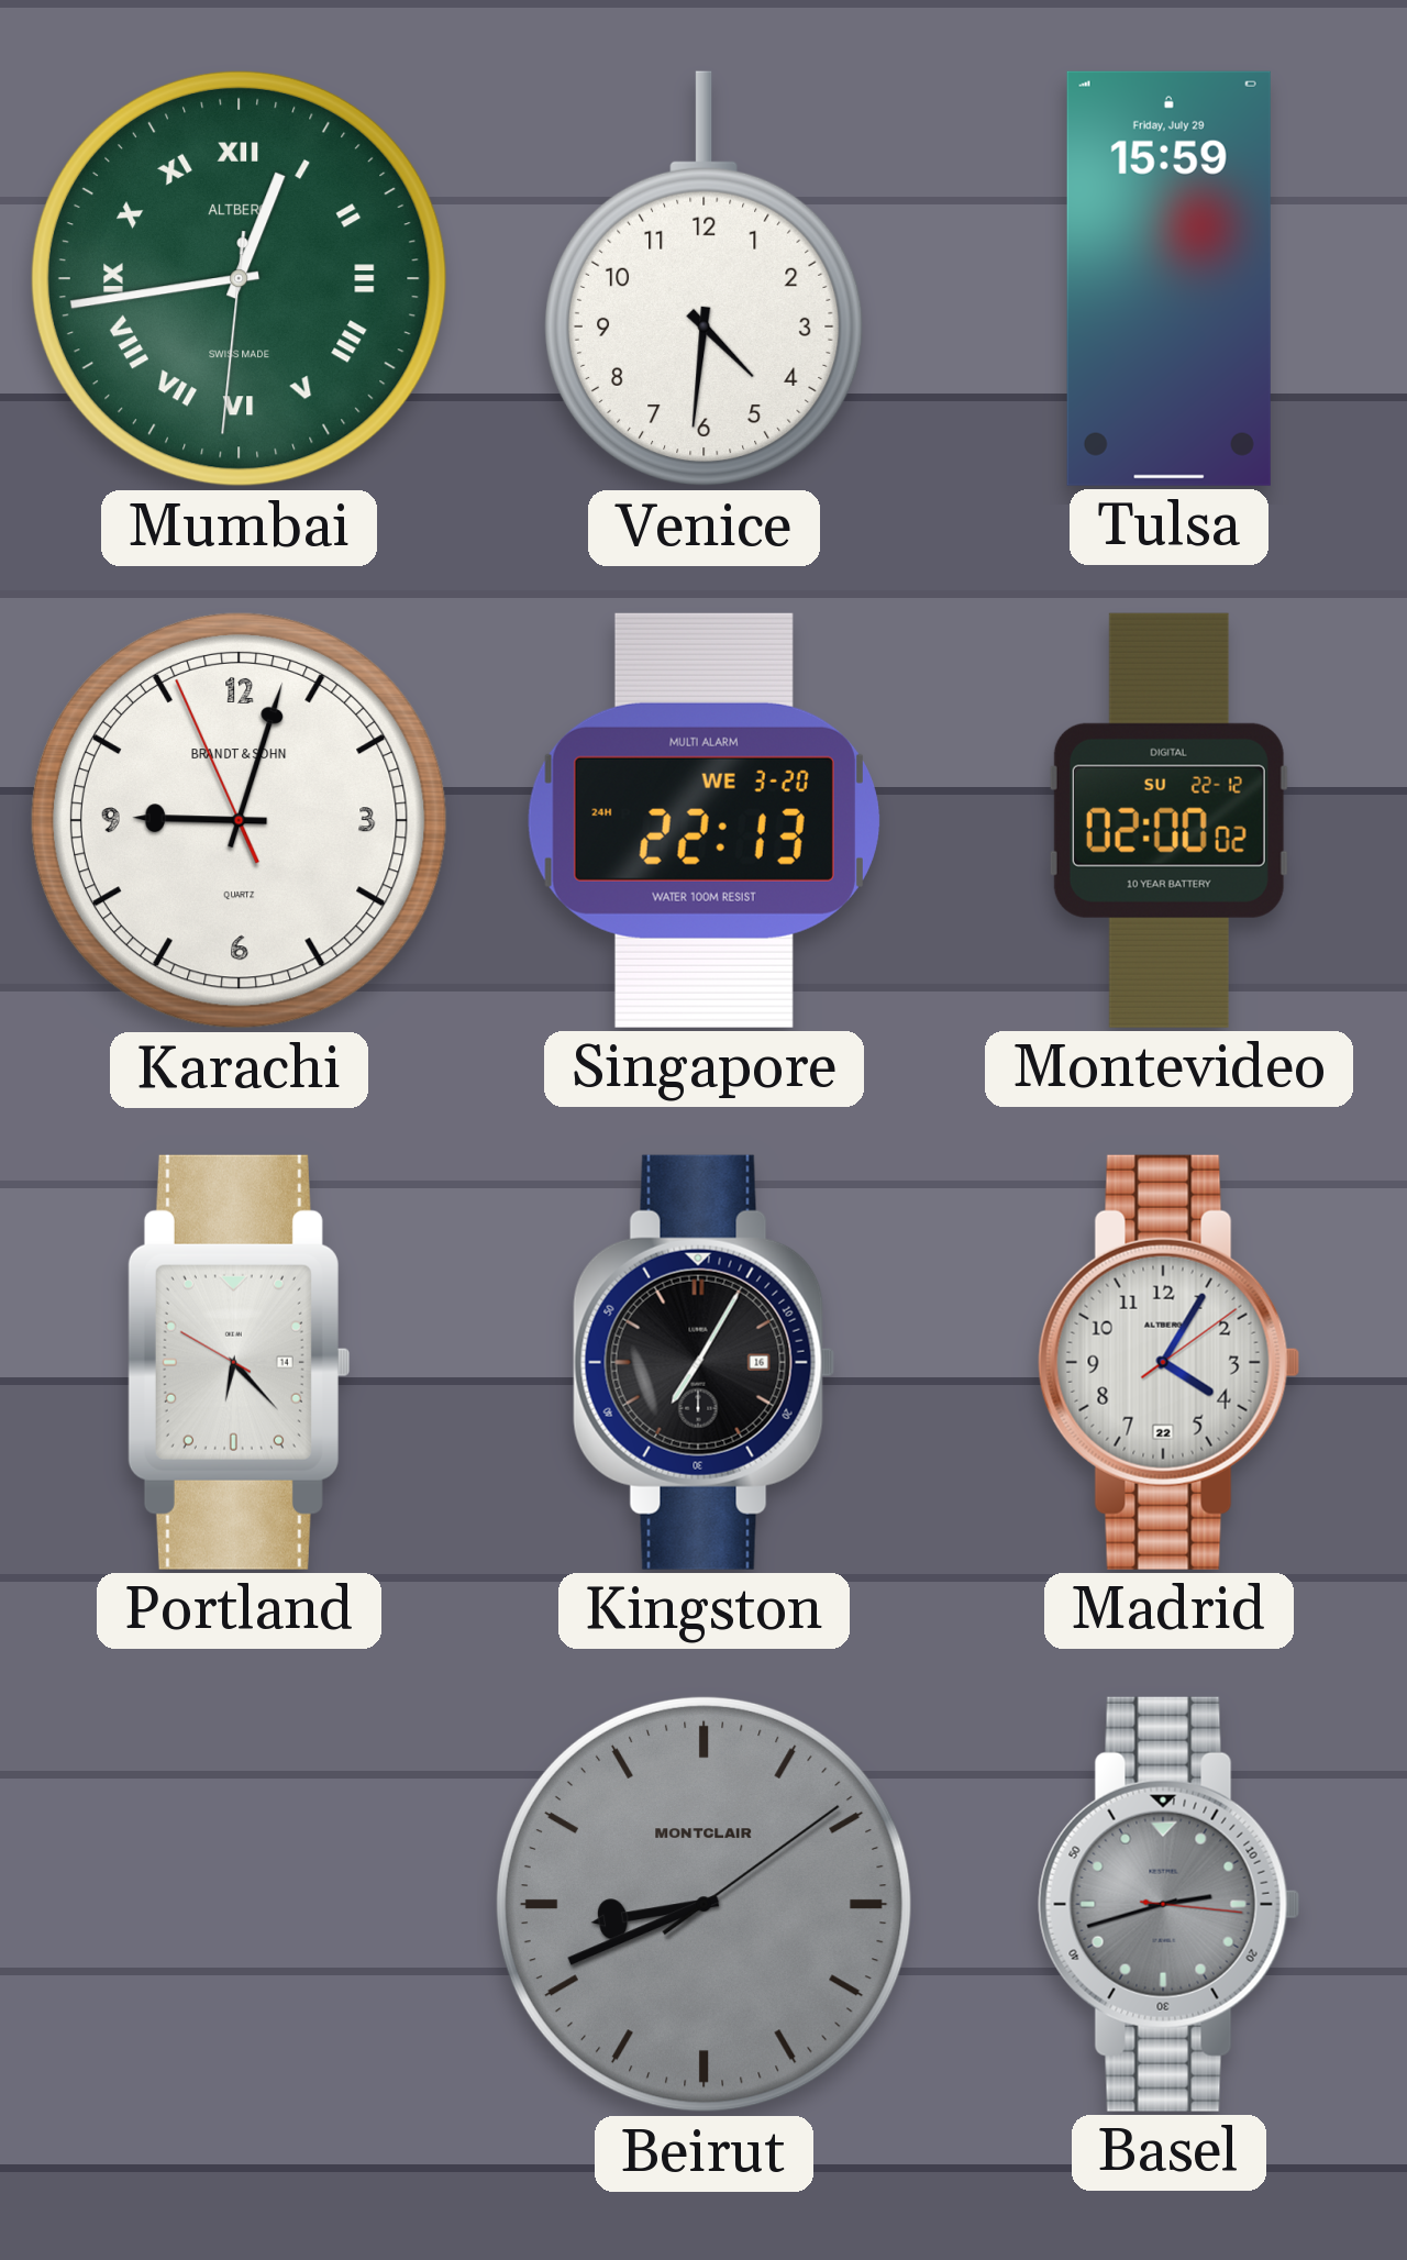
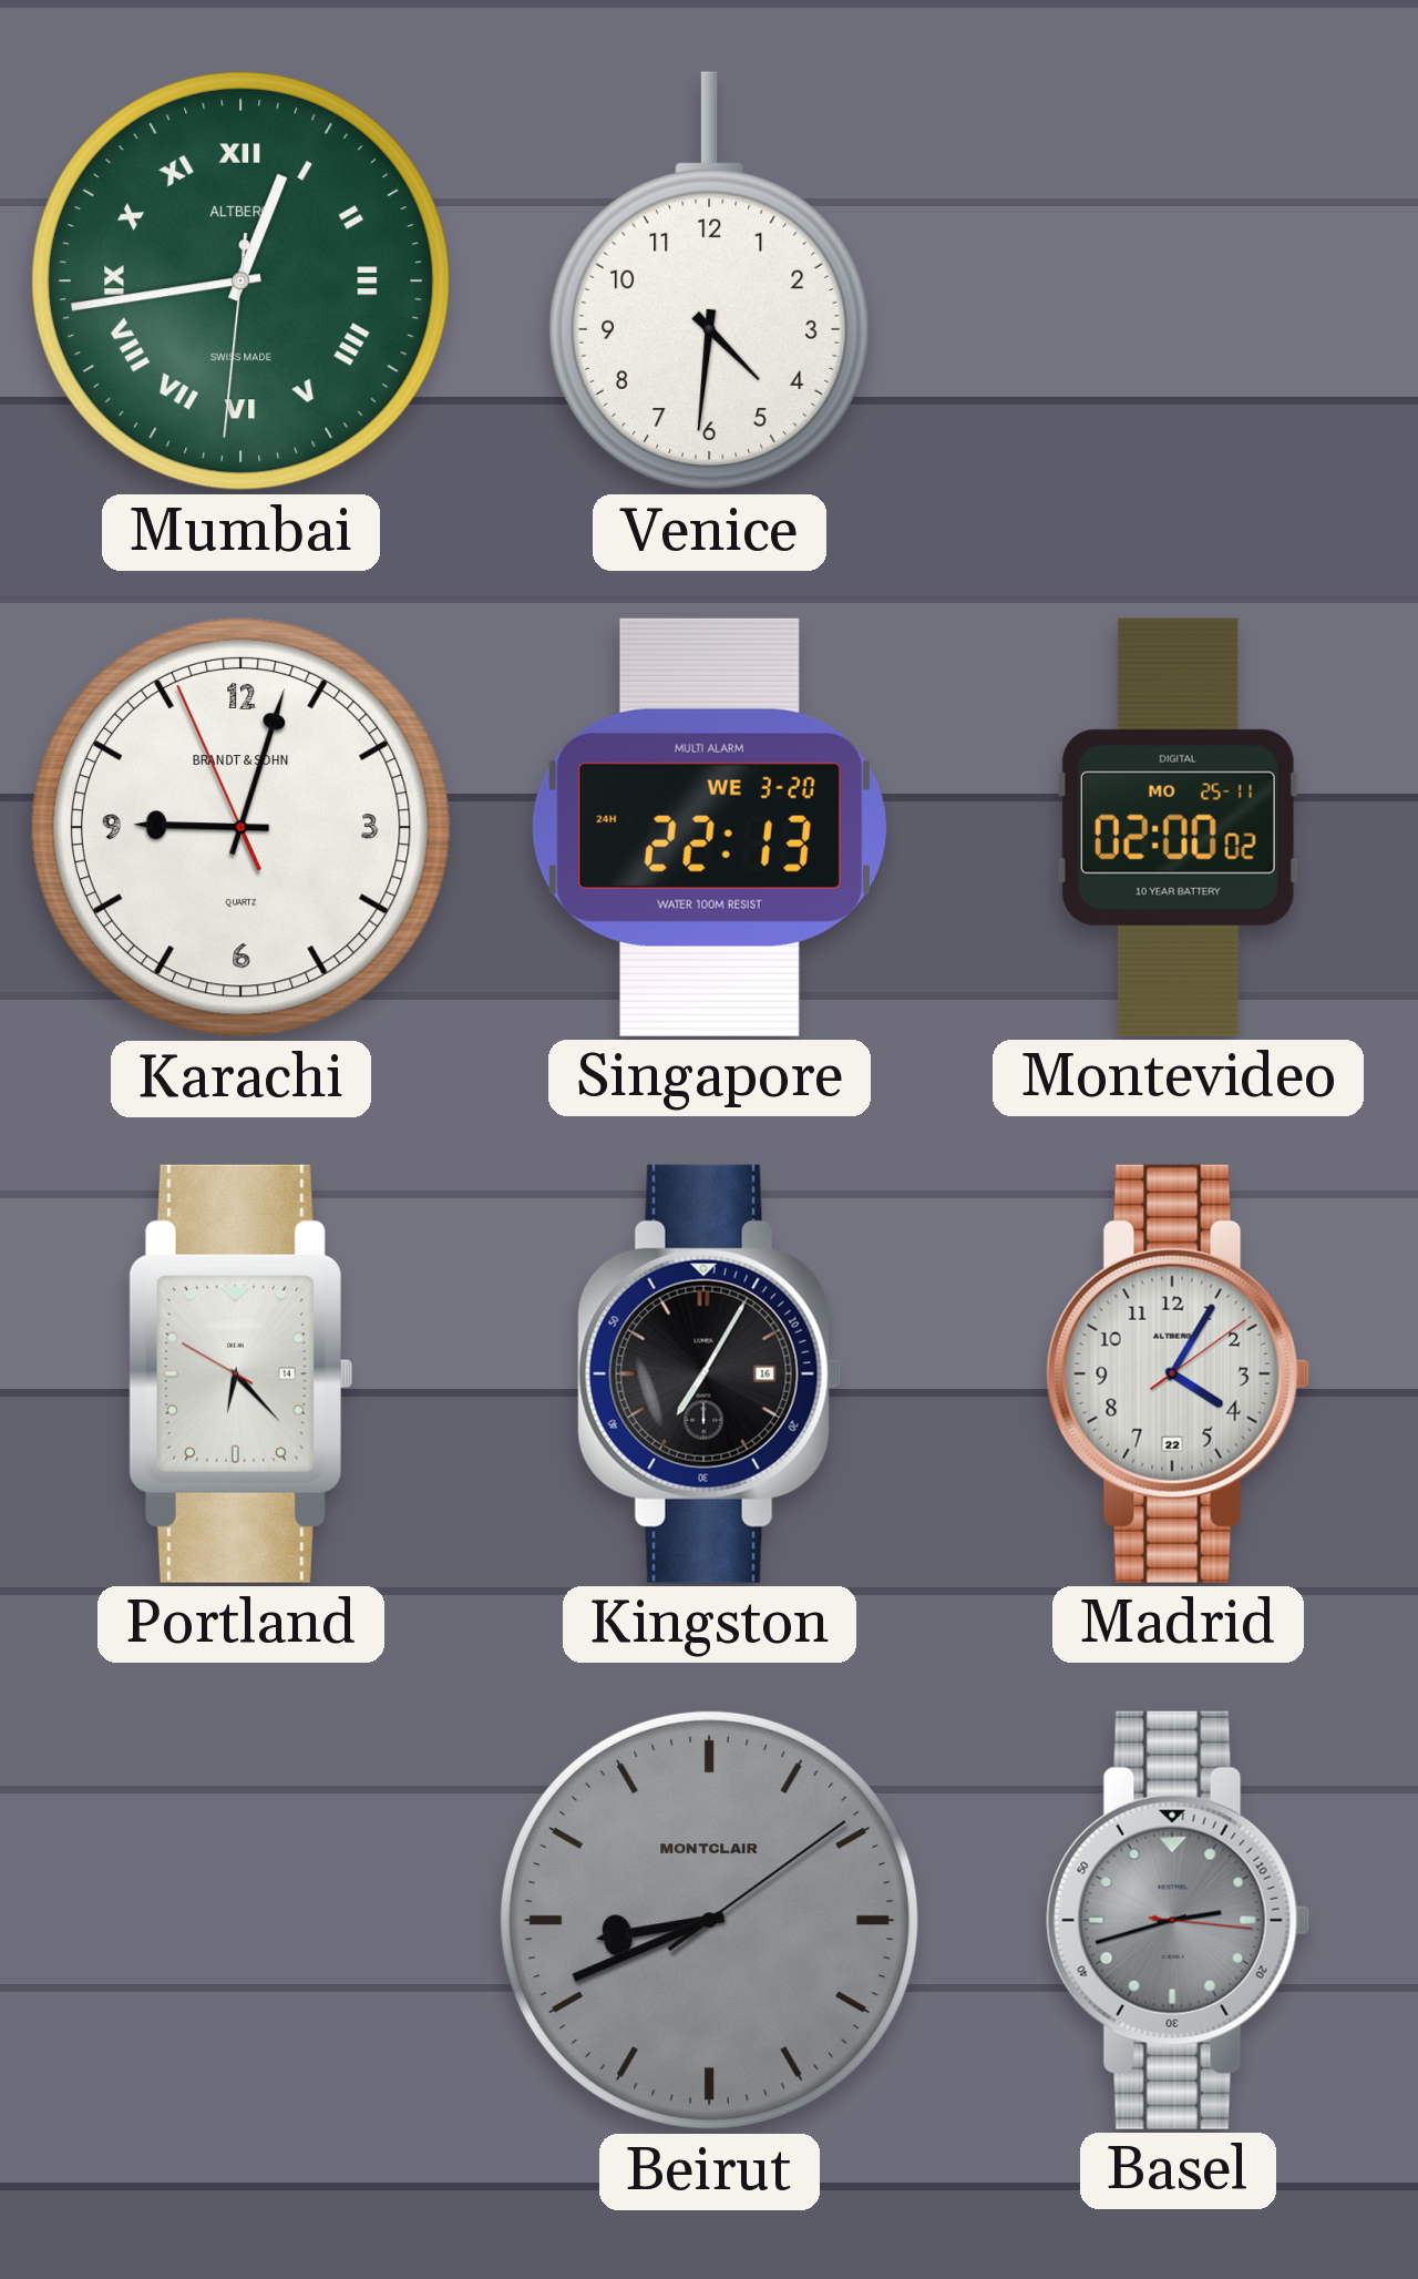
Tulsa: 15:59 -> none (1168, 278)
Montevideo date: SU 22-12 -> MO 25-11 (1178, 827)
